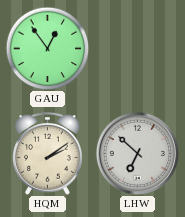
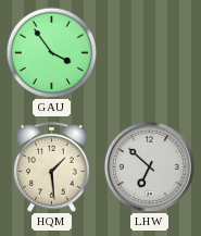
GAU: 12:54 -> 3:54 (51, 52)
HQM: 2:09 -> 1:29 (52, 166)
